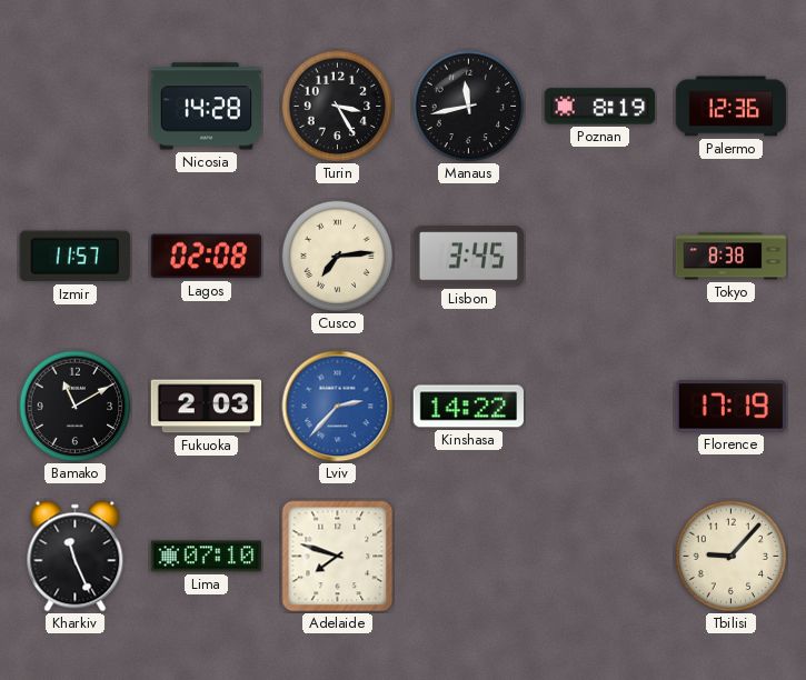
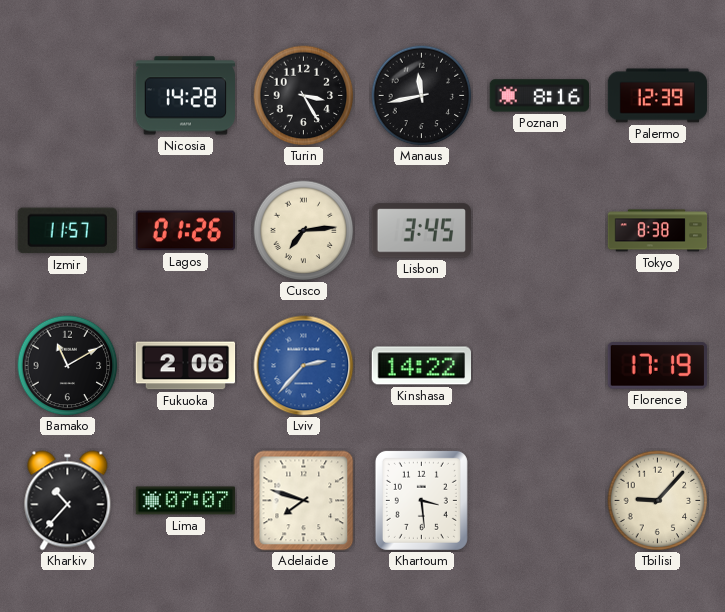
Poznan: 8:19 -> 8:16 (540, 96)
Palermo: 12:36 -> 12:39 (658, 96)
Lagos: 02:08 -> 01:26 (185, 231)
Fukuoka: 2:03 -> 2:06 (186, 366)
Kharkiv: 11:26 -> 10:37 (68, 501)
Lima: 07:10 -> 07:07 (186, 501)
Khartoum: none -> 3:29 (421, 500)
